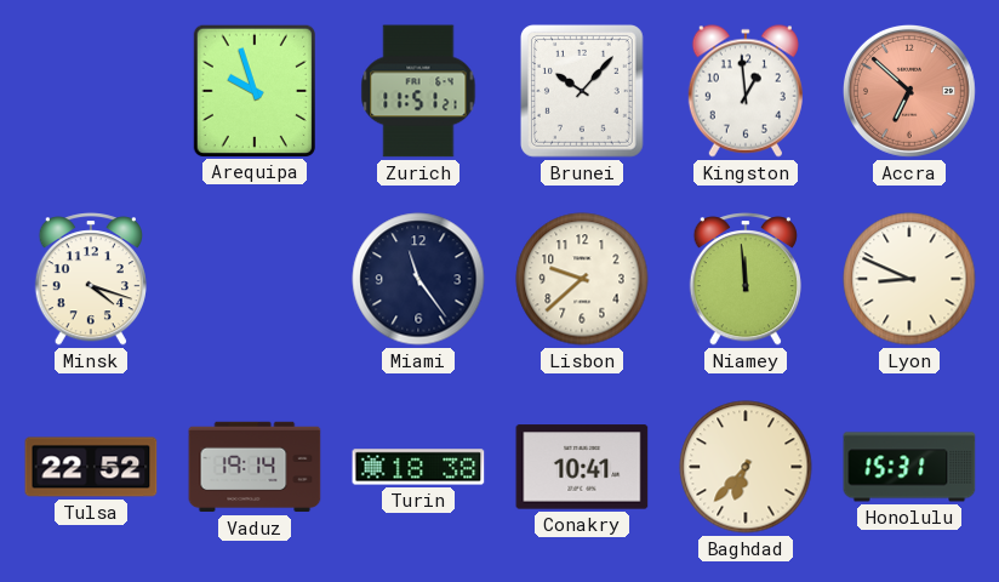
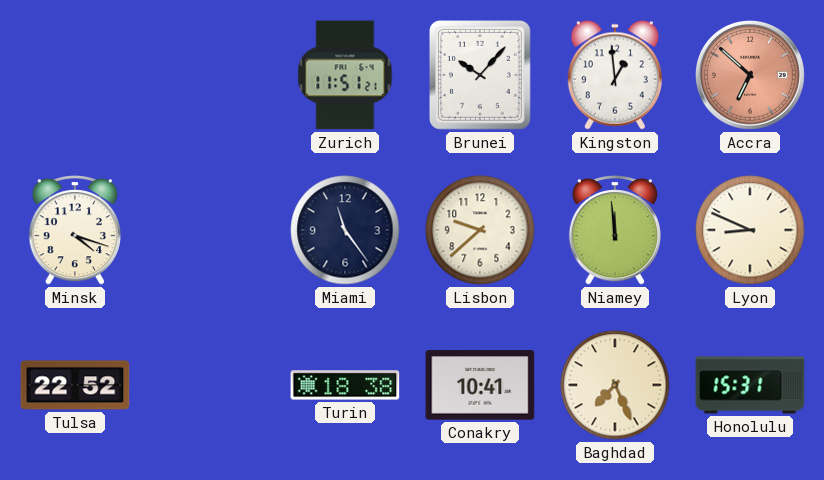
Arequipa: 9:57 -> none (253, 90)
Vaduz: 19:14 -> none (255, 467)
Baghdad: 6:37 -> 7:26 (615, 385)
